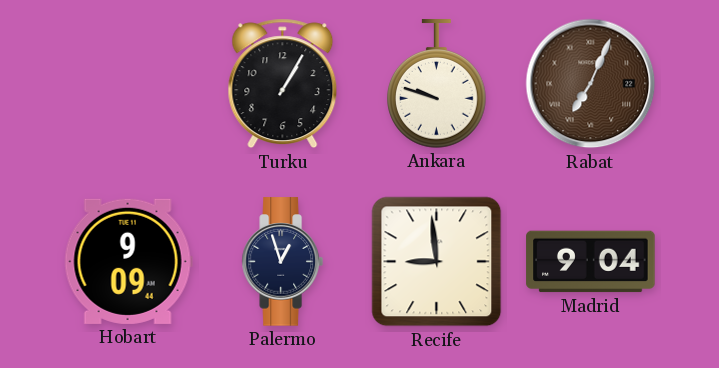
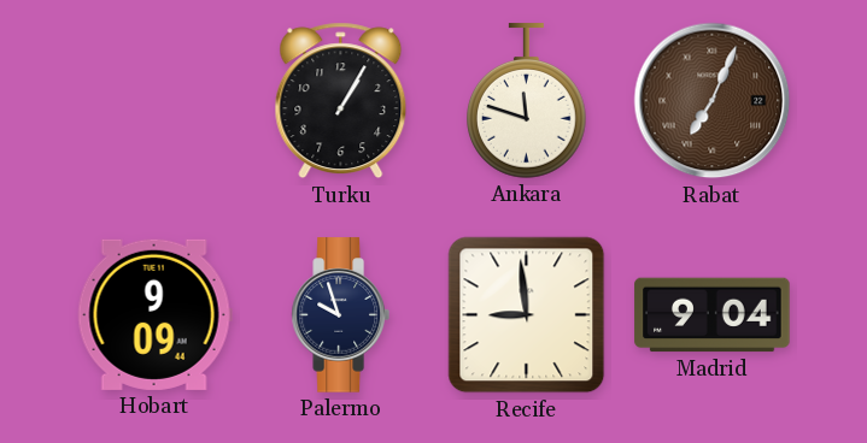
Ankara: 9:48 -> 11:48 (527, 101)
Palermo: 12:57 -> 9:57 (340, 315)
